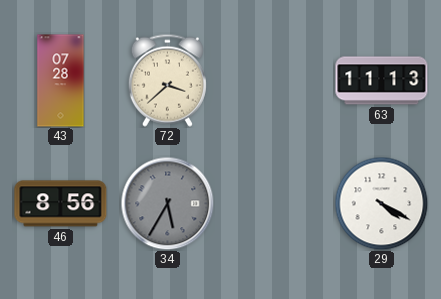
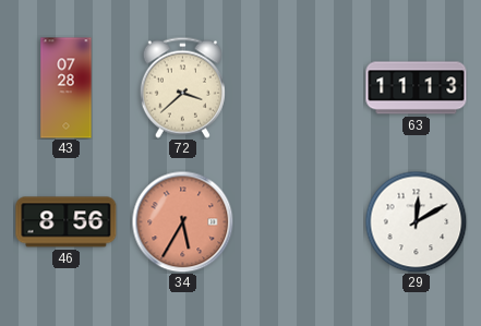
34 dial: grey -> salmon (182, 221)
29: 4:20 -> 12:10 (416, 221)
